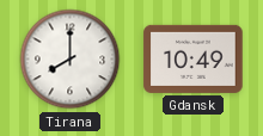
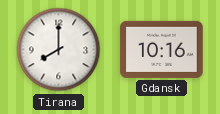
Gdansk: 10:49 -> 10:16 (162, 49)
